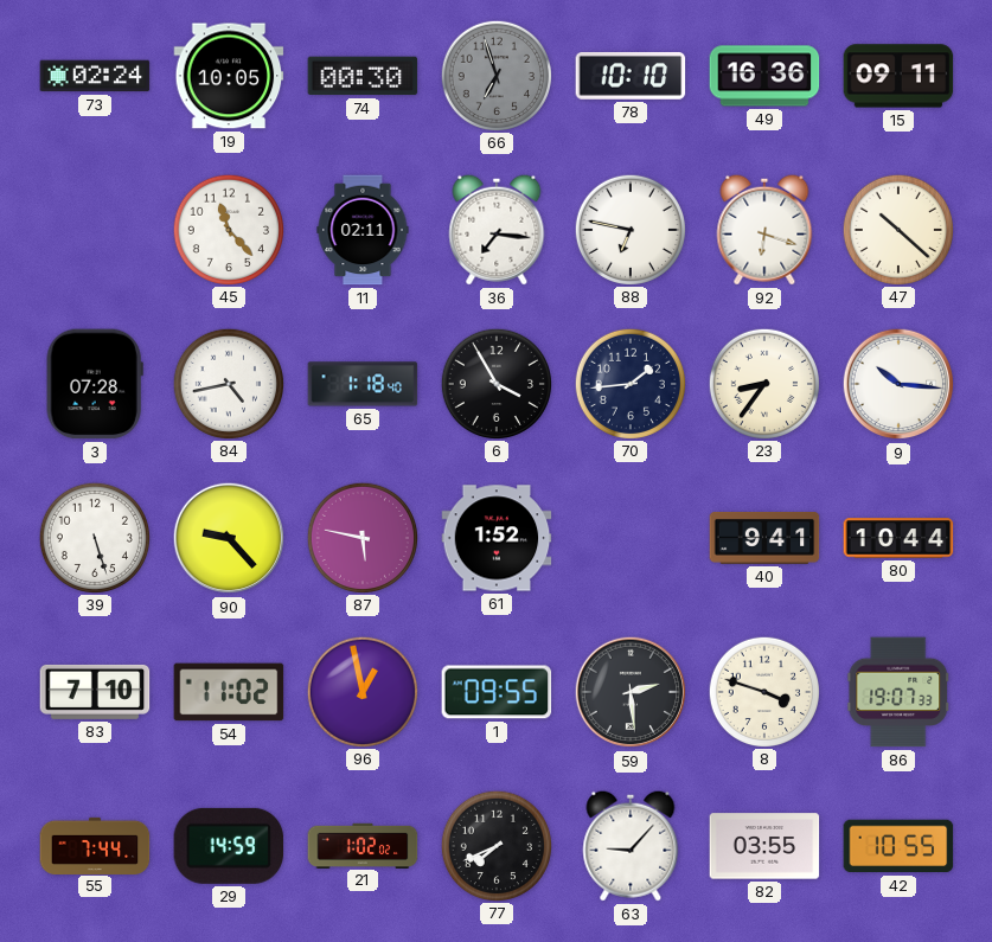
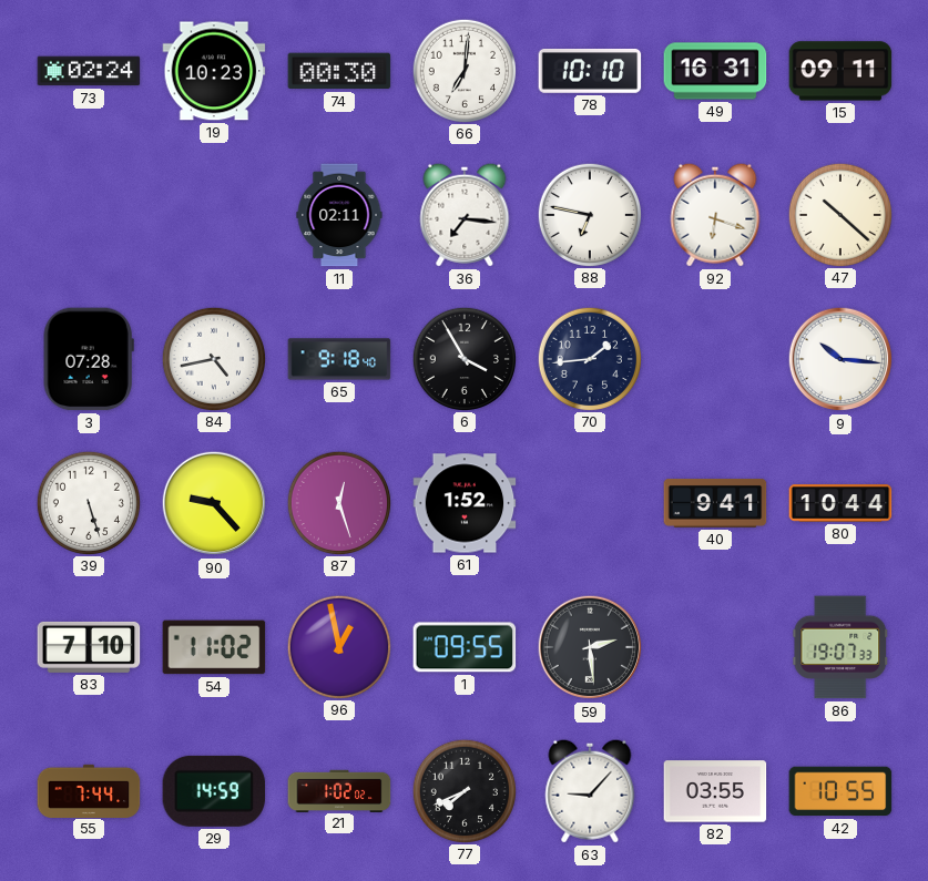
19: 10:05 -> 10:23 (214, 71)
66: 6:57 -> 7:01 (463, 70)
66 dial: grey -> white (463, 70)
49: 16:36 -> 16:31 (715, 71)
45: 11:23 -> none (228, 229)
65: 1:18 -> 9:18 (339, 359)
23: 8:36 -> none (763, 383)
87: 5:47 -> 12:27 (338, 502)
8: 3:48 -> none (763, 691)
